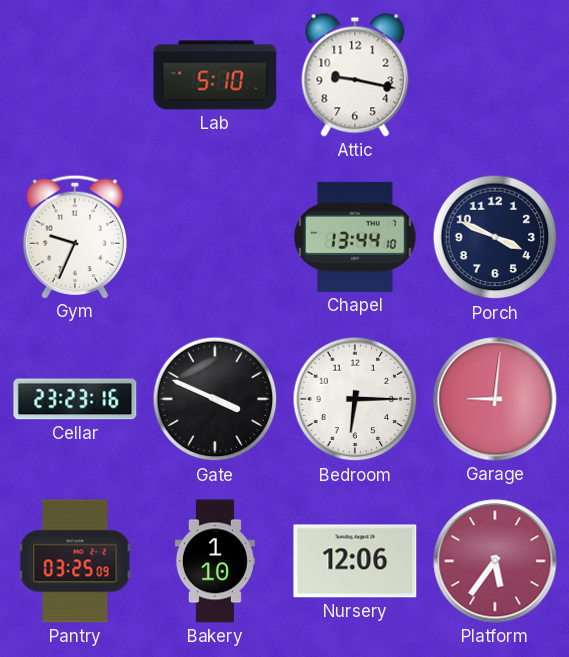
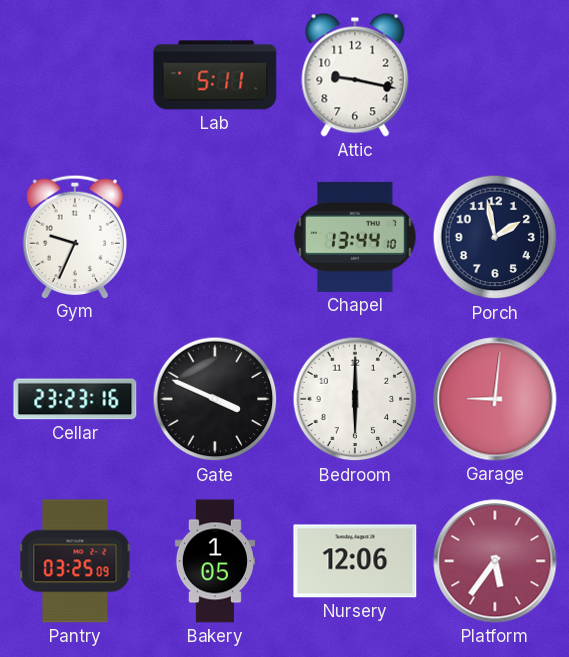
Lab: 5:10 -> 5:11 (215, 75)
Porch: 3:49 -> 1:58 (495, 237)
Bedroom: 6:15 -> 6:00 (355, 399)
Bakery: 1:10 -> 1:05 (215, 561)
